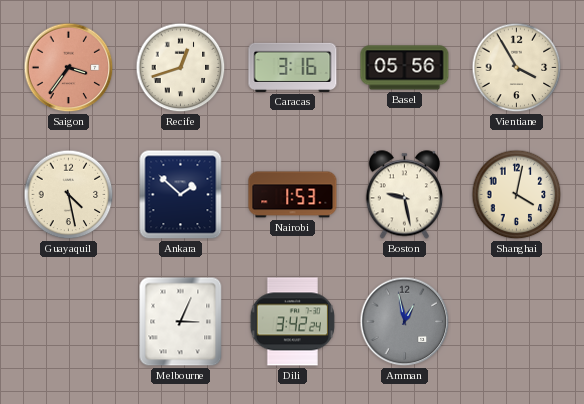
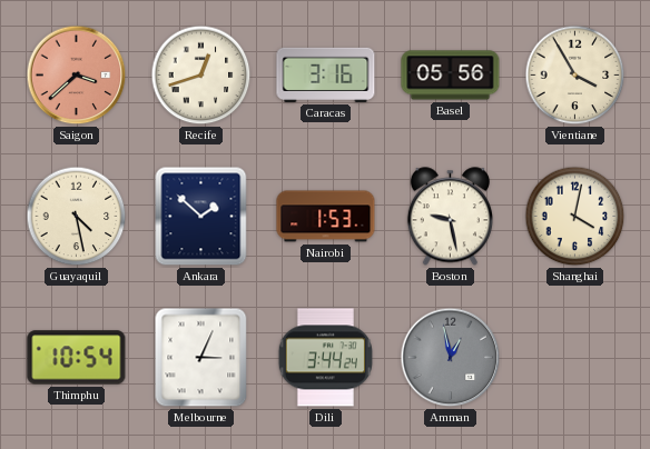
Saigon: 3:36 -> 3:38 (77, 76)
Thimphu: none -> 10:54 (77, 358)
Dili: 3:42 -> 3:44 (325, 358)
